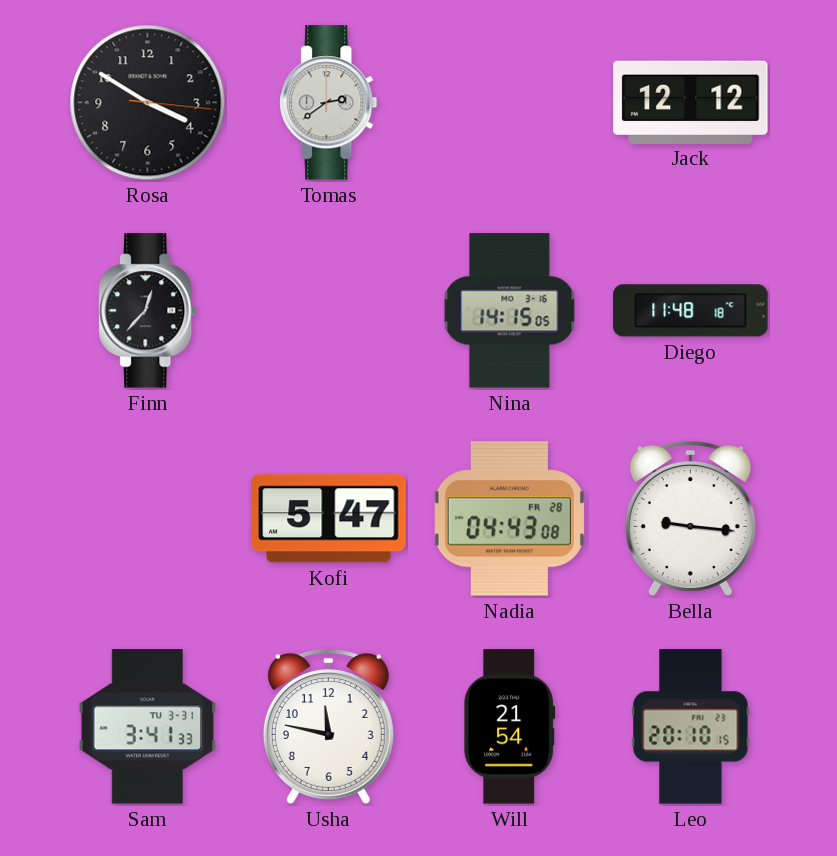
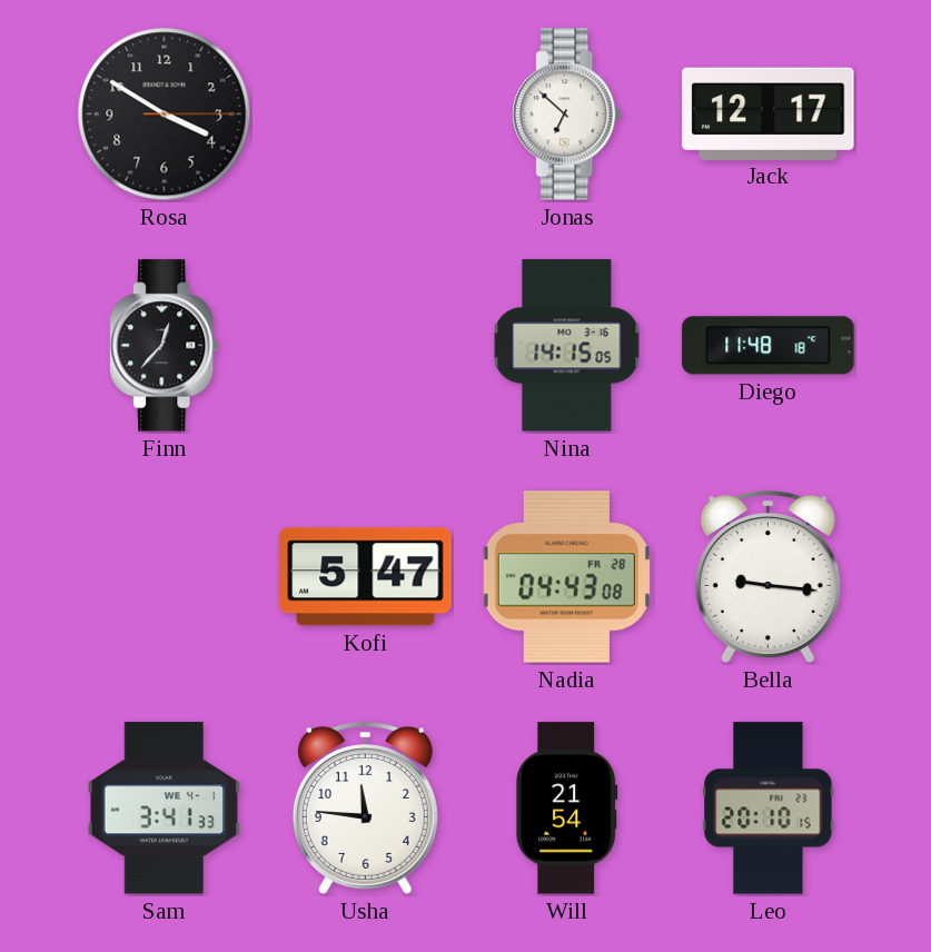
Rosa: 3:50:16 -> 3:50:15 (165, 115)
Tomas: 2:39 -> none (329, 103)
Jonas: none -> 6:52 (567, 115)
Jack: 12:12 -> 12:17 (769, 113)
Sam date: TU 3-31 -> WE 4-1 (165, 809)
Usha: 11:47 -> 11:46 (365, 809)
